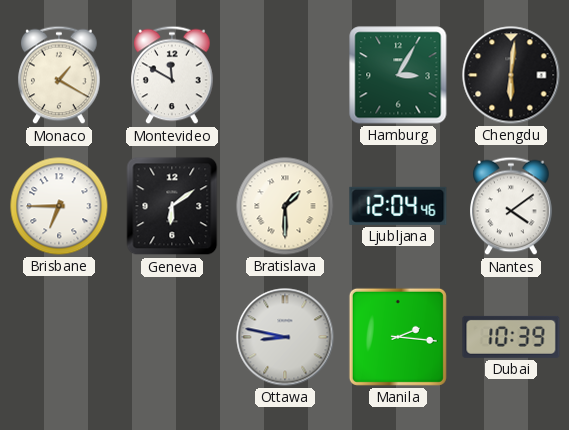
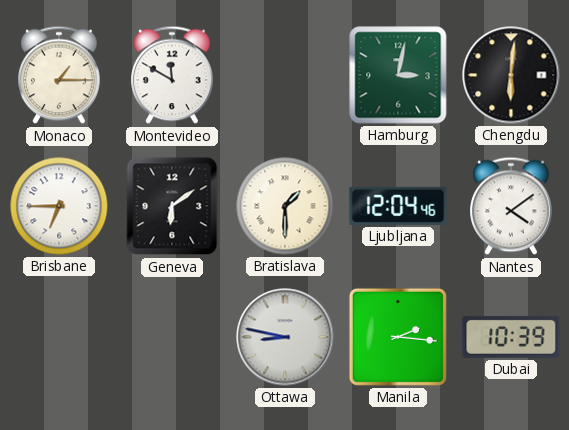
Monaco: 1:20 -> 1:15 (59, 75)
Hamburg: 3:05 -> 3:02 (398, 75)
